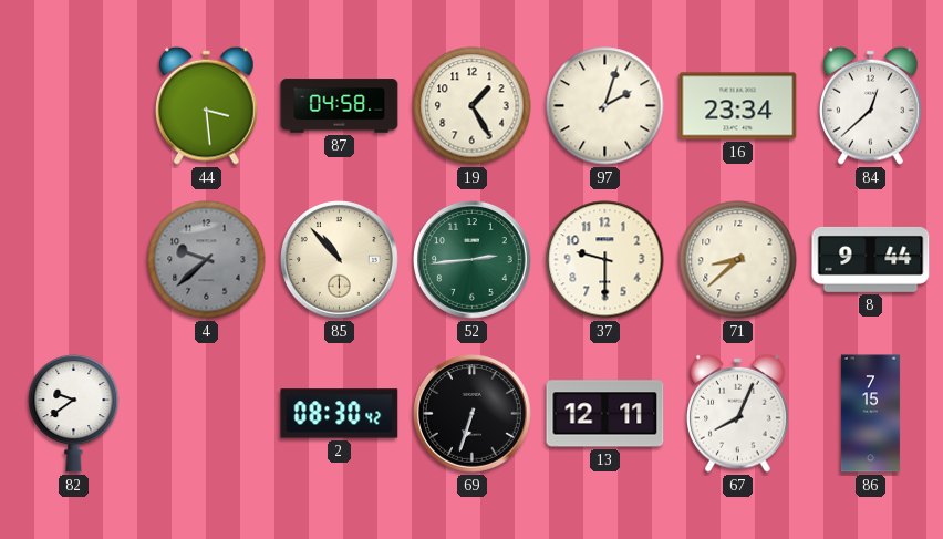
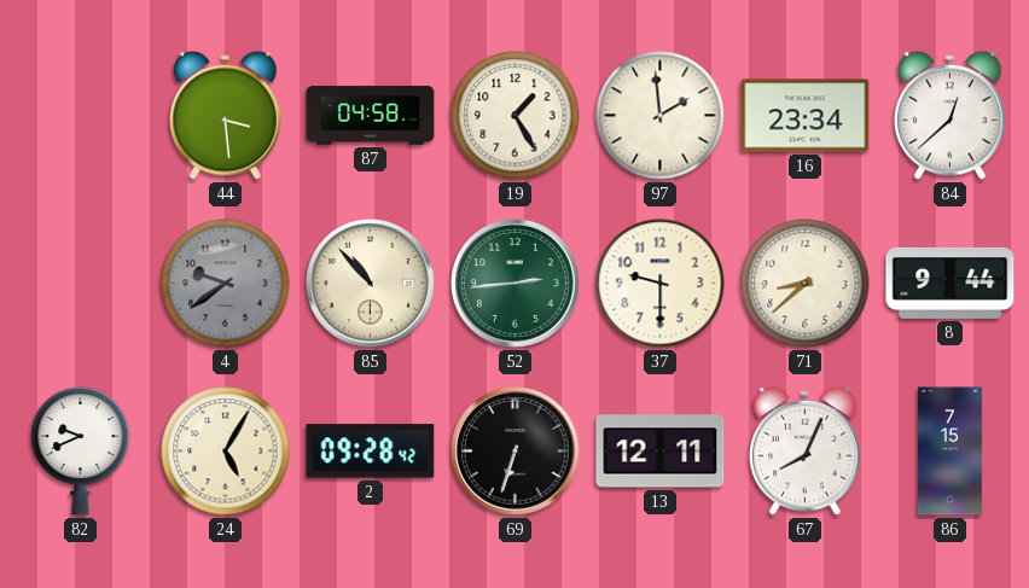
97: 2:03 -> 1:59 (661, 116)
4: 9:38 -> 9:39 (226, 284)
82: 9:39 -> 9:41 (81, 450)
24: none -> 5:05 (226, 452)
2: 08:30 -> 09:28 (371, 452)
